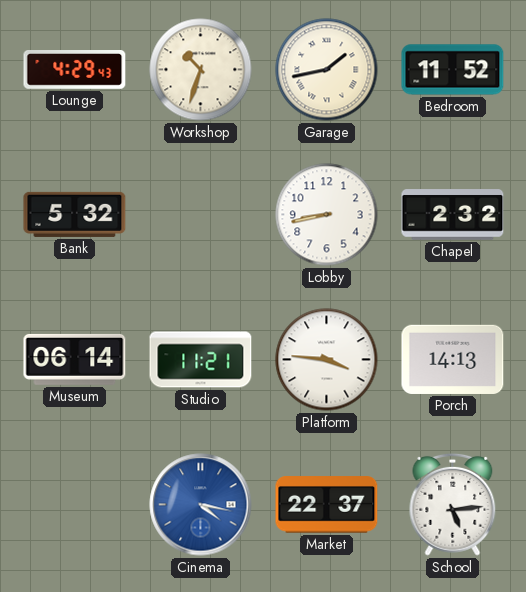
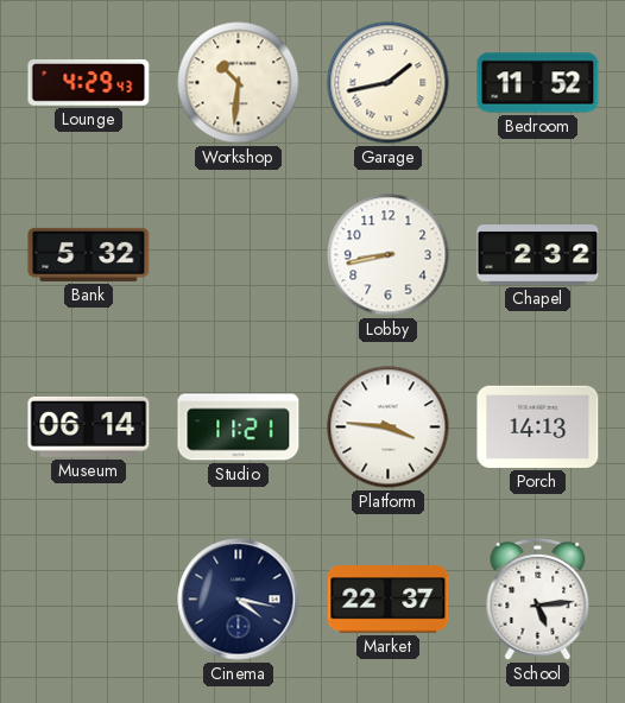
Workshop: 10:33 -> 10:31 (239, 83)
Cinema dial: blue -> navy (239, 600)
